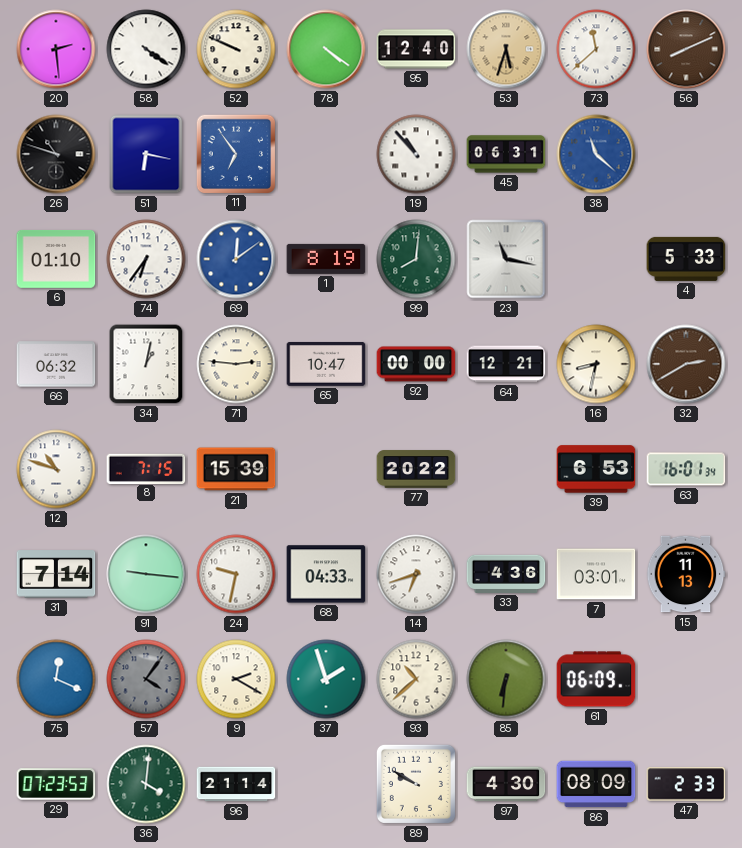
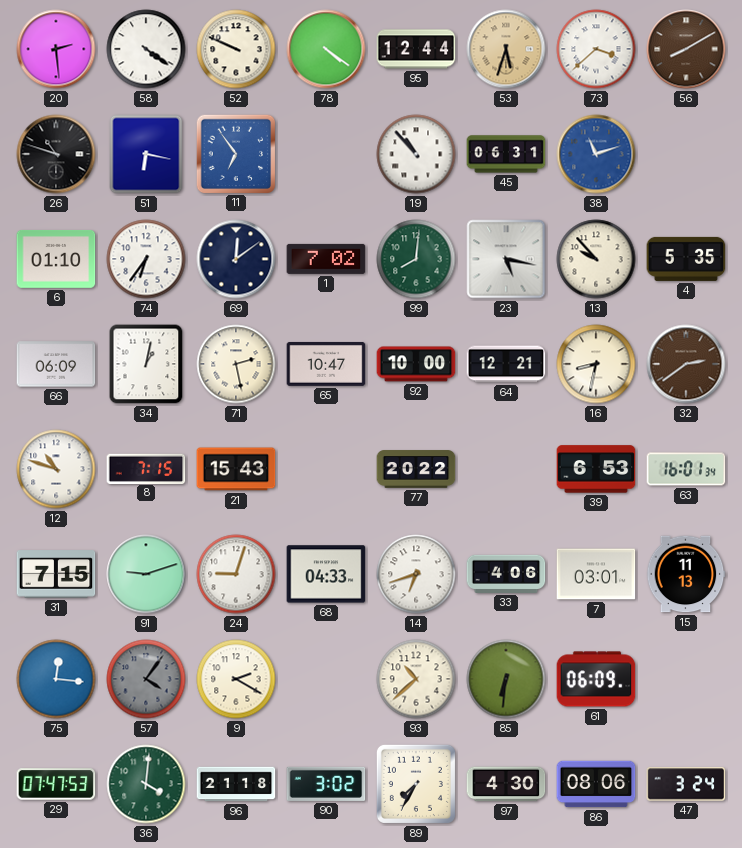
95: 12:40 -> 12:44 (416, 49)
73: 11:38 -> 3:38 (596, 49)
56: 8:11 -> 8:10 (686, 49)
38: 11:22 -> 11:12 (596, 154)
69 dial: blue -> navy (236, 259)
1: 8:19 -> 7:02 (326, 259)
23: 11:17 -> 5:17 (506, 259)
13: none -> 9:53 (596, 259)
4: 5:33 -> 5:35 (686, 259)
66: 06:32 -> 06:09 (56, 364)
71: 2:46 -> 2:28 (236, 364)
92: 00:00 -> 10:00 (416, 364)
32: 2:40 -> 2:39 (686, 364)
21: 15:39 -> 15:43 (236, 469)
31: 7:14 -> 7:15 (56, 574)
91: 9:16 -> 9:12 (146, 574)
24: 9:32 -> 9:03 (236, 574)
33: 4:36 -> 4:06 (506, 574)
75: 12:19 -> 12:16 (56, 679)
37: 1:57 -> none (326, 679)
29: 07:23 -> 07:47 (56, 784)
96: 21:14 -> 21:18 (236, 784)
90: none -> 3:02 (326, 784)
89: 9:50 -> 7:35 (416, 784)
86: 08:09 -> 08:06 (596, 784)
47: 2:33 -> 3:24 (686, 784)
